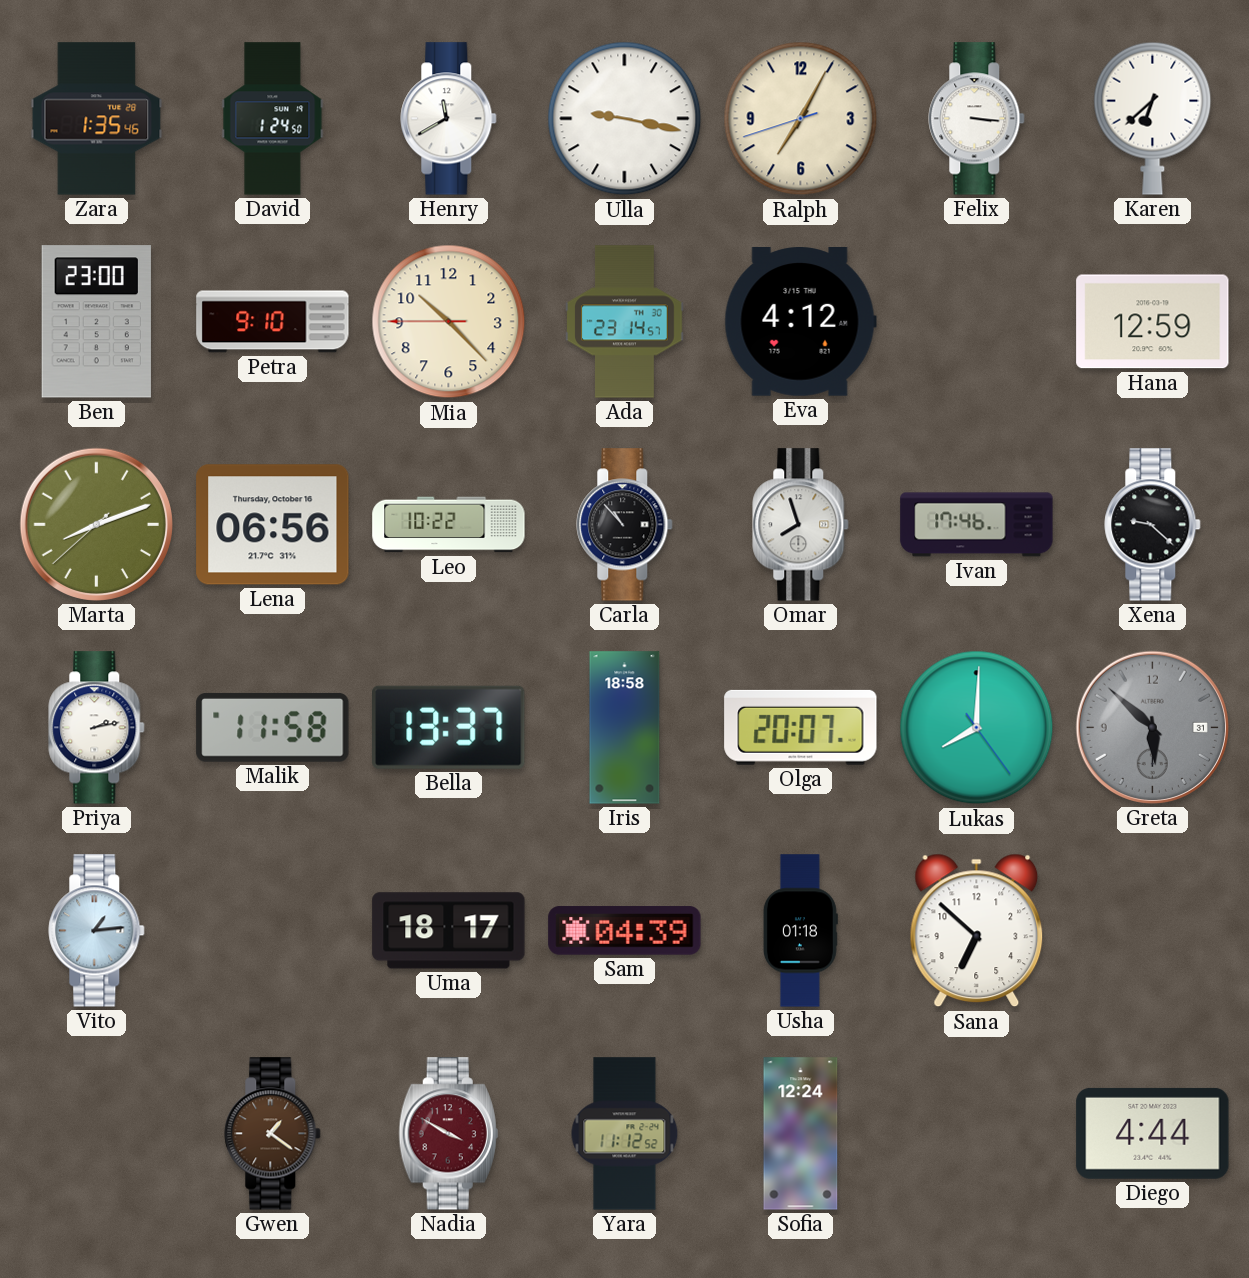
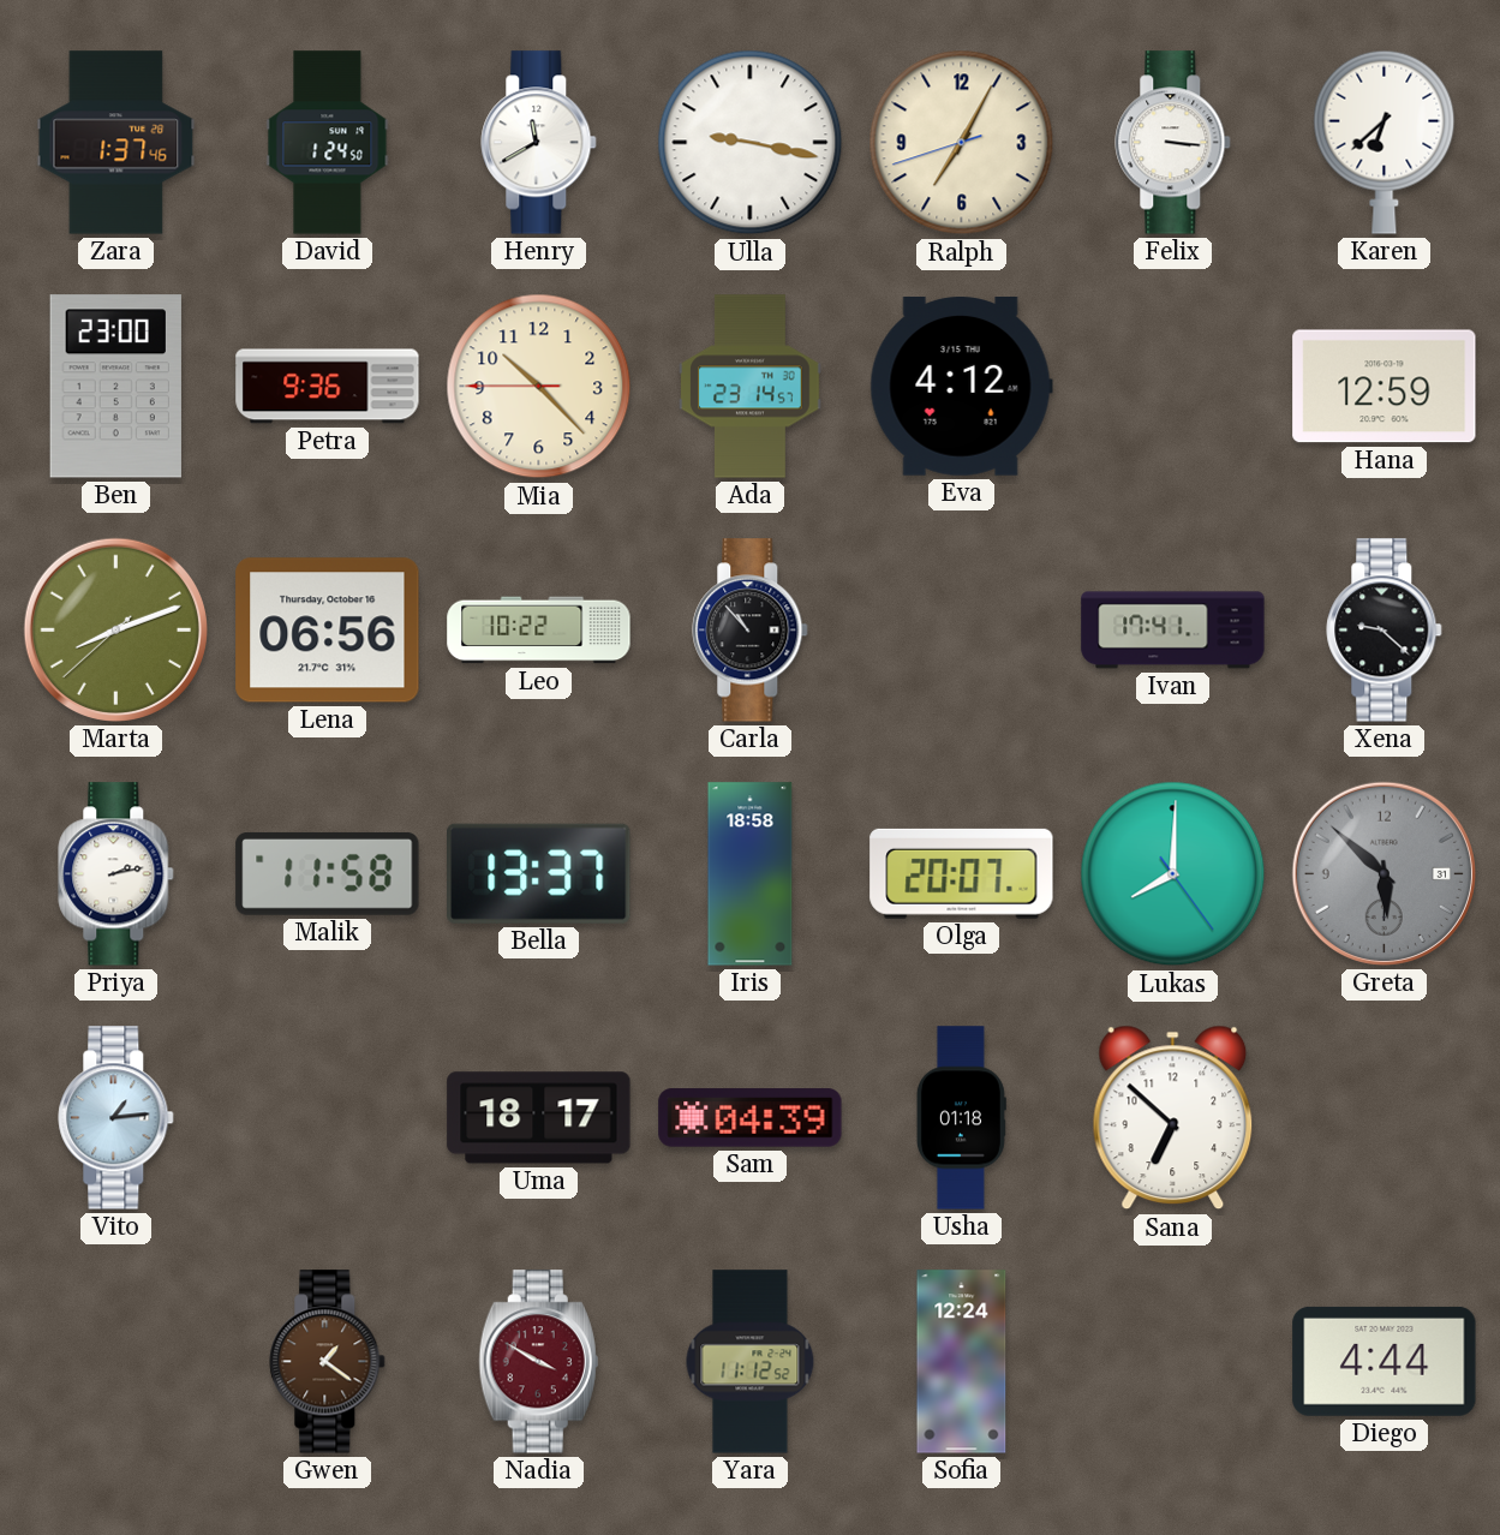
Zara: 1:35 -> 1:37 (116, 143)
Petra: 9:10 -> 9:36 (328, 387)
Omar: 7:57 -> none (801, 525)
Ivan: 17:46 -> 17:41 (1173, 631)
